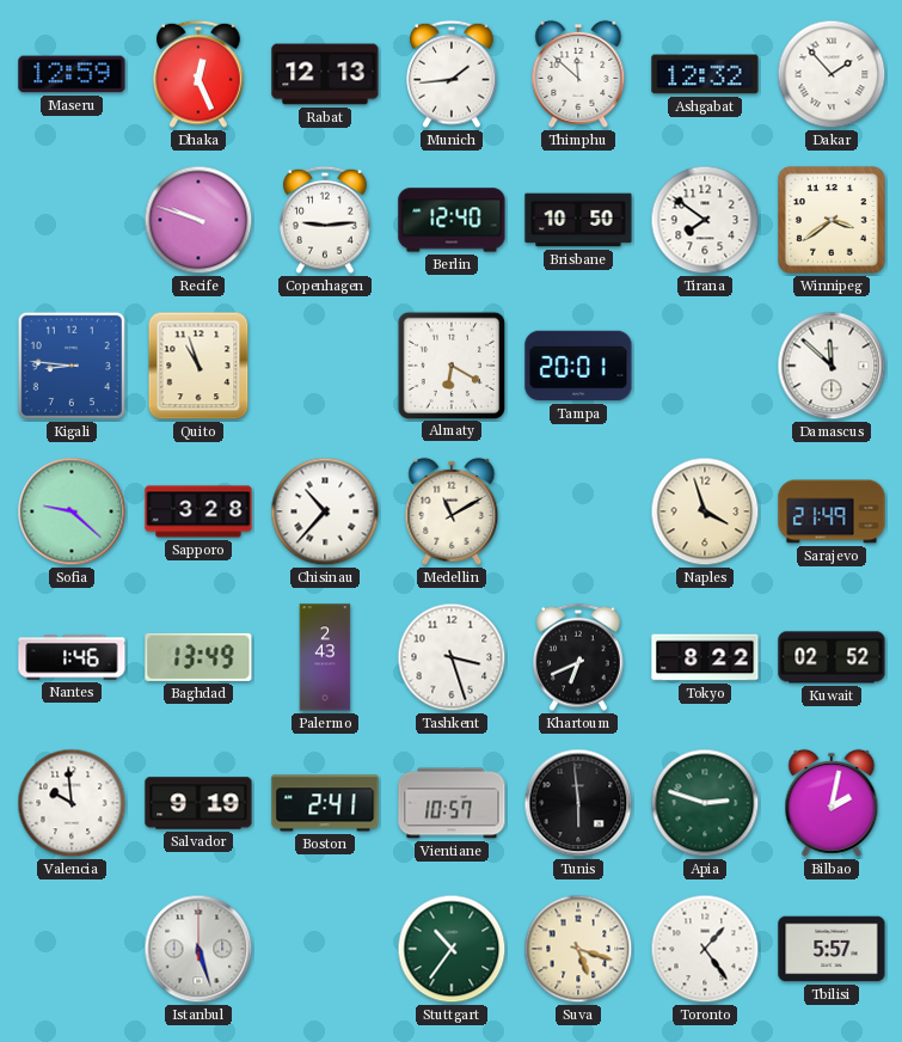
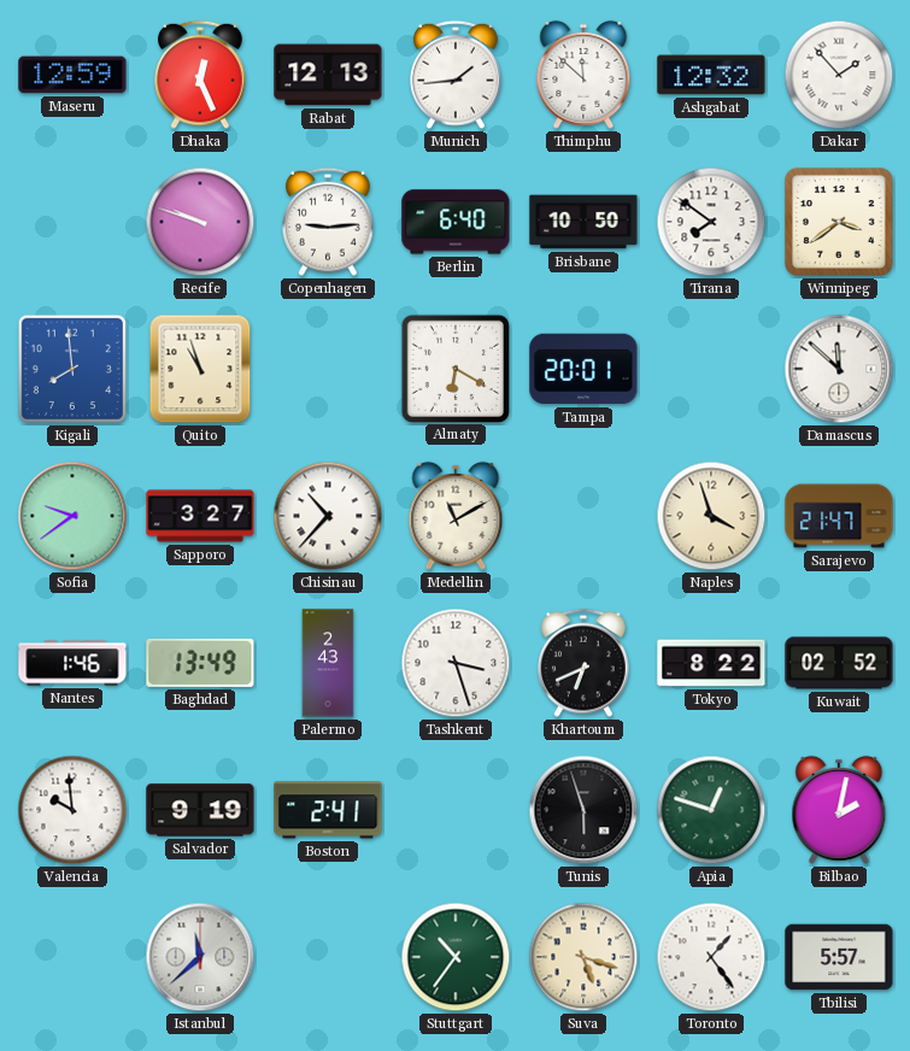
Berlin: 12:40 -> 6:40 (456, 222)
Kigali: 8:46 -> 7:59 (72, 369)
Sofia: 9:22 -> 9:39 (72, 516)
Sapporo: 3:28 -> 3:27 (200, 516)
Sarajevo: 21:49 -> 21:47 (839, 516)
Vientiane: 10:57 -> none (452, 803)
Tunis: 5:59 -> 5:57 (583, 810)
Apia: 2:48 -> 12:48 (711, 810)
Istanbul: 5:27 -> 11:38 (200, 957)
